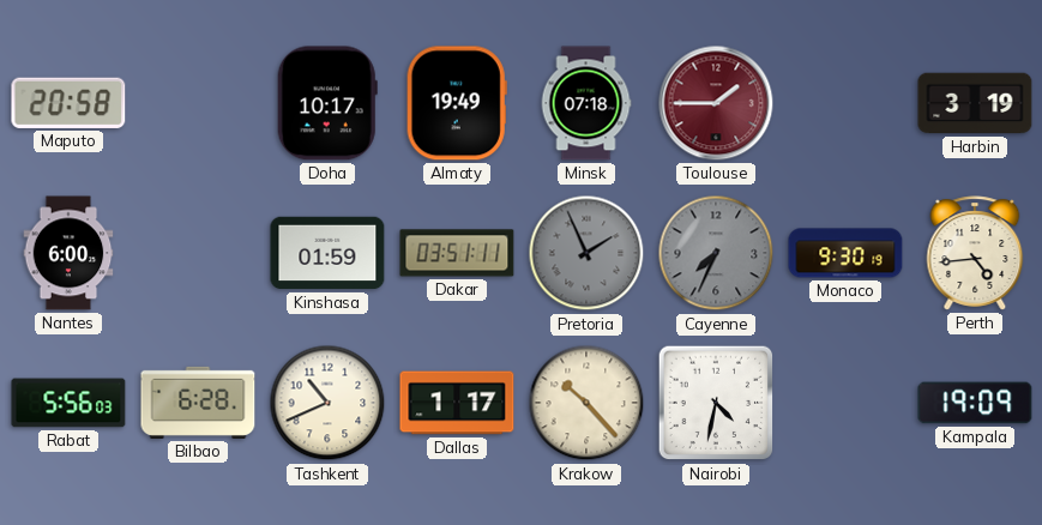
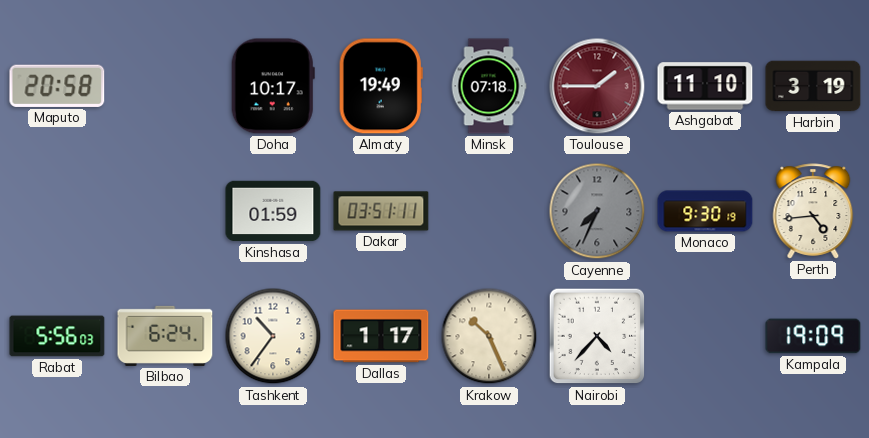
Ashgabat: none -> 11:10 (705, 86)
Nantes: 6:00 -> none (68, 253)
Pretoria: 1:56 -> none (586, 253)
Bilbao: 6:28 -> 6:24 (165, 336)
Tashkent: 10:41 -> 10:36 (273, 336)
Krakow: 10:23 -> 10:26 (489, 336)
Nairobi: 4:32 -> 4:37 (597, 336)
